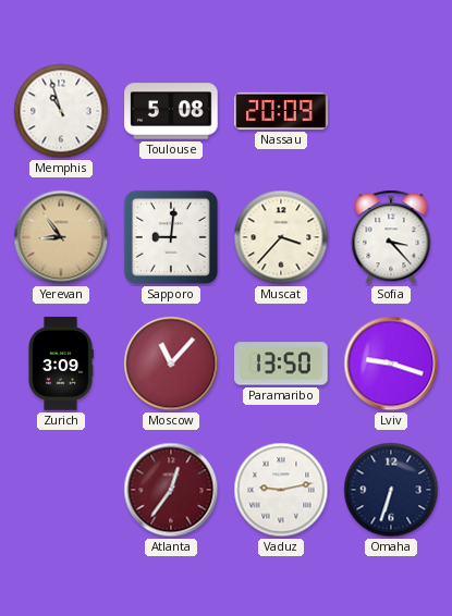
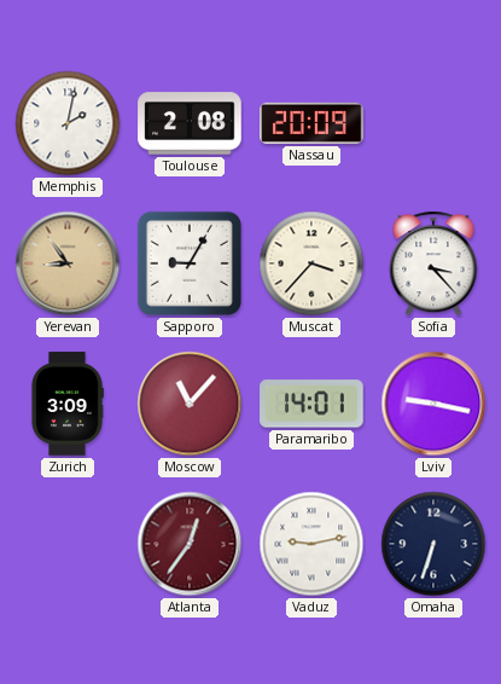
Memphis: 10:57 -> 2:02 (68, 123)
Toulouse: 5:08 -> 2:08 (190, 123)
Sapporo: 9:01 -> 9:05 (190, 263)
Paramaribo: 13:50 -> 14:01 (311, 404)
Lviv: 9:18 -> 9:17 (433, 404)
